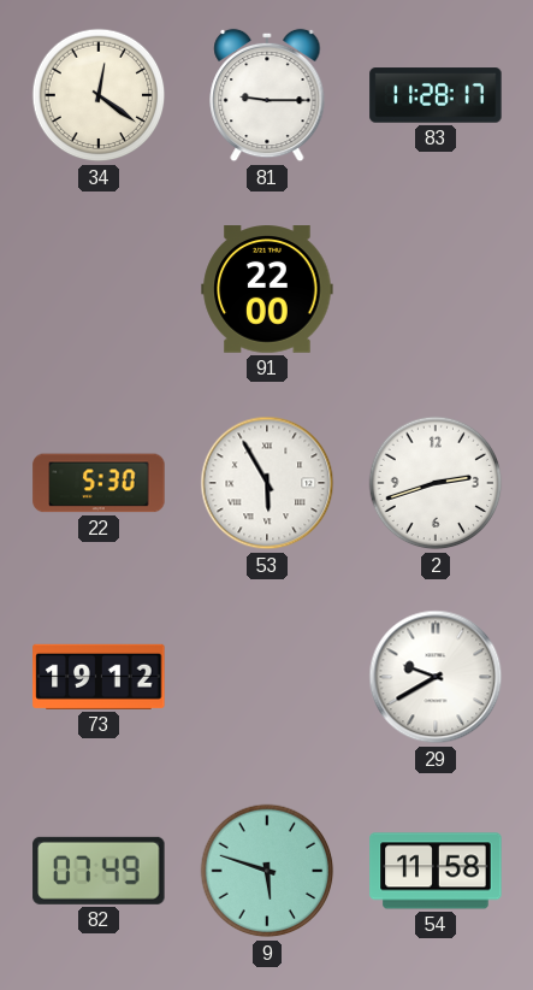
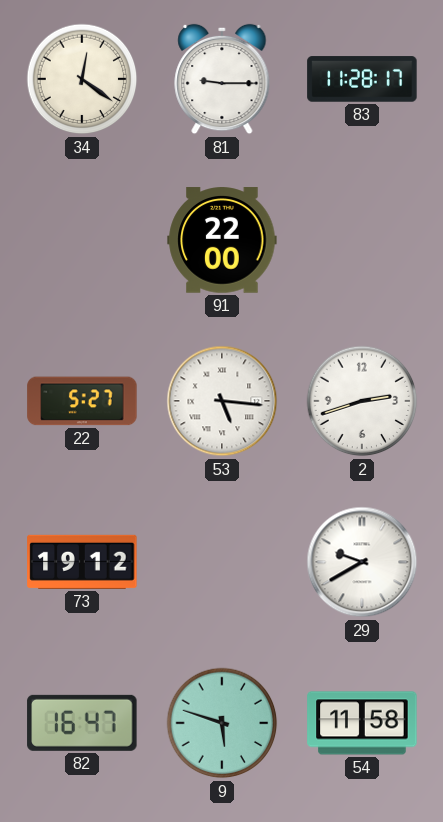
22: 5:30 -> 5:27 (82, 401)
53: 5:55 -> 5:16 (222, 401)
82: 07:49 -> 16:47 (82, 723)
